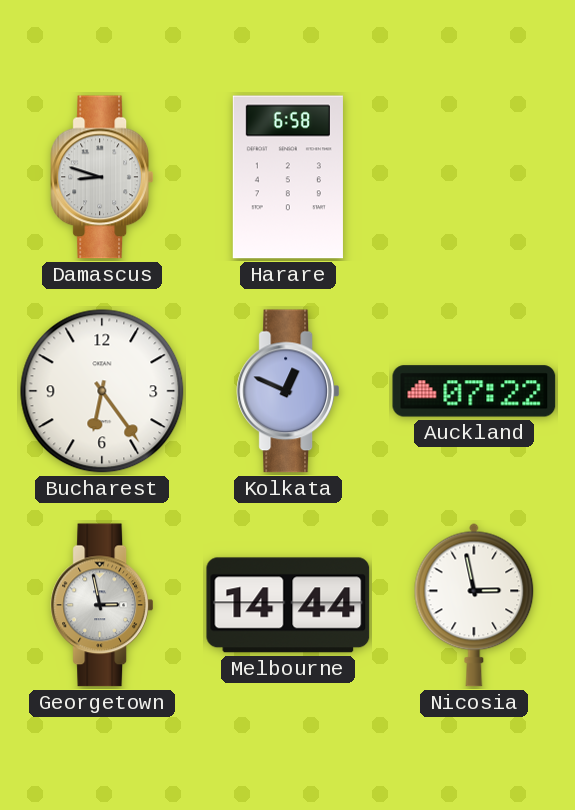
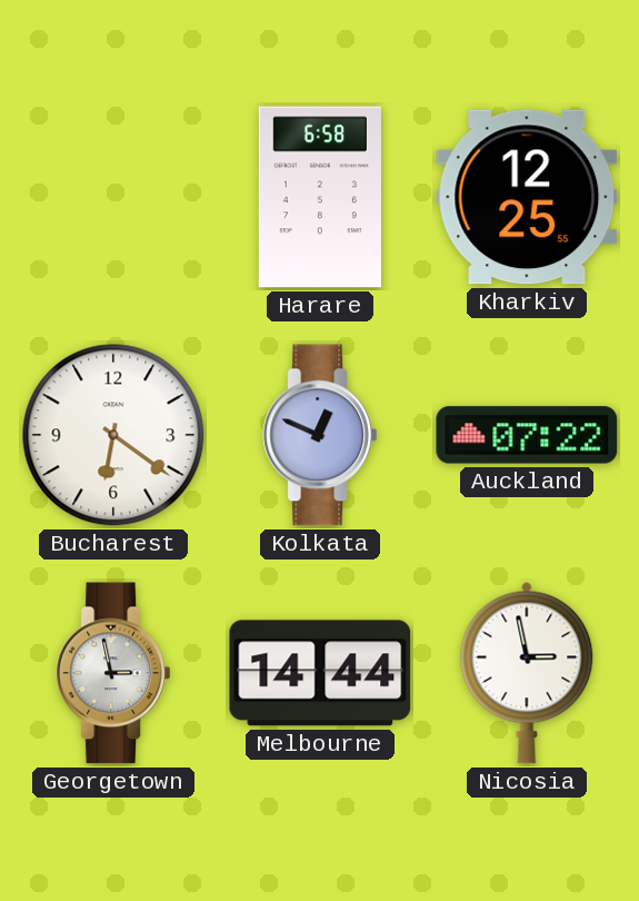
Damascus: 8:48 -> none (101, 177)
Kharkiv: none -> 12:25 (527, 197)
Bucharest: 6:24 -> 6:21 (113, 435)
